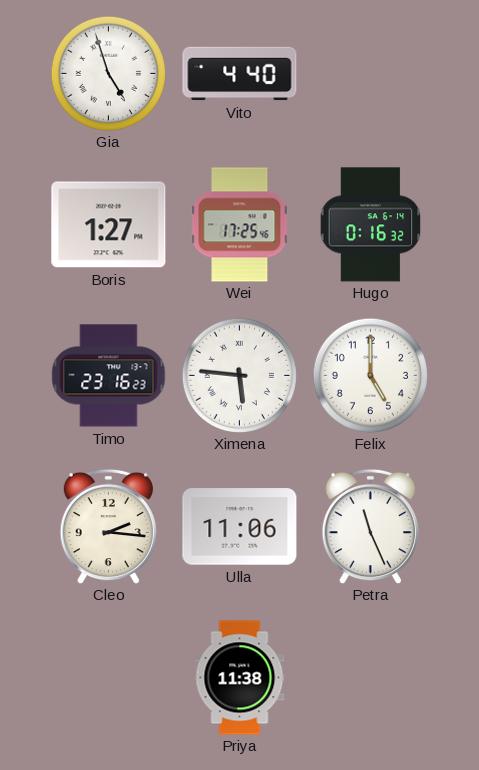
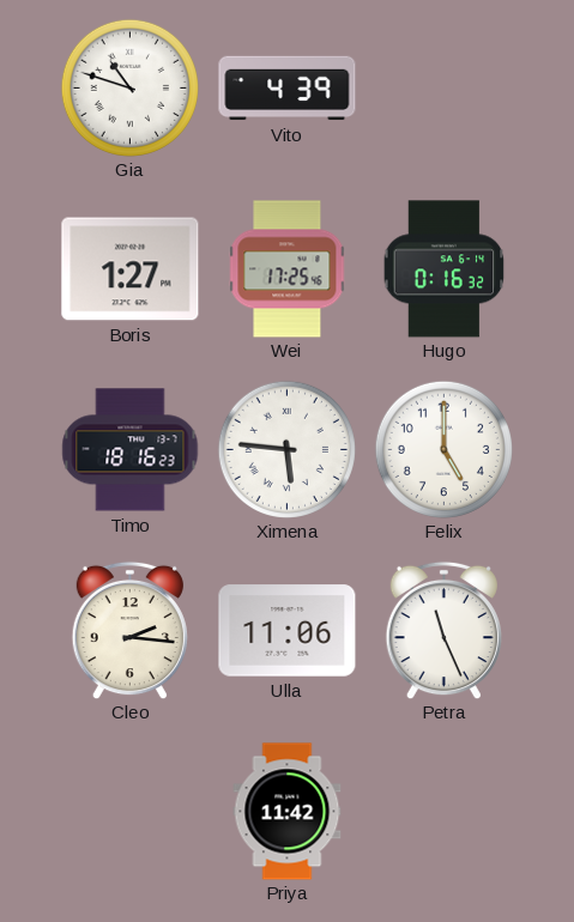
Gia: 4:57 -> 10:48 (129, 87)
Vito: 4:40 -> 4:39 (288, 89)
Timo: 23:16 -> 18:16 (131, 450)
Priya: 11:38 -> 11:42 (288, 812)
